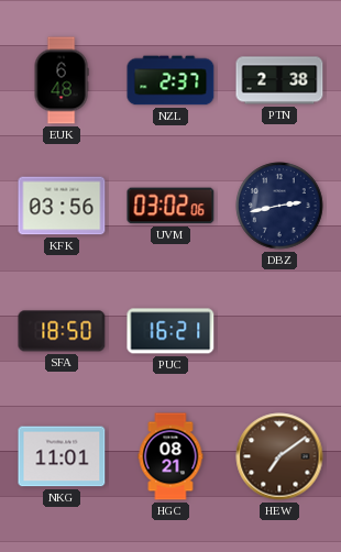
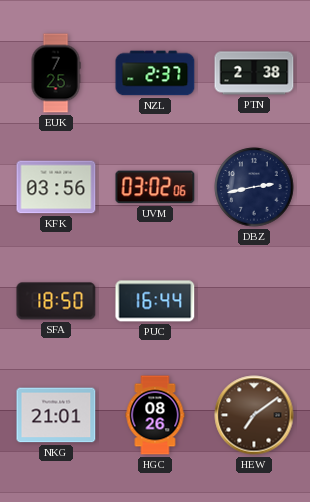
EUK: 6:48 -> 7:25 (56, 73)
PUC: 16:21 -> 16:44 (155, 301)
NKG: 11:01 -> 21:01 (56, 415)
HGC: 08:21 -> 08:26 (155, 415)
